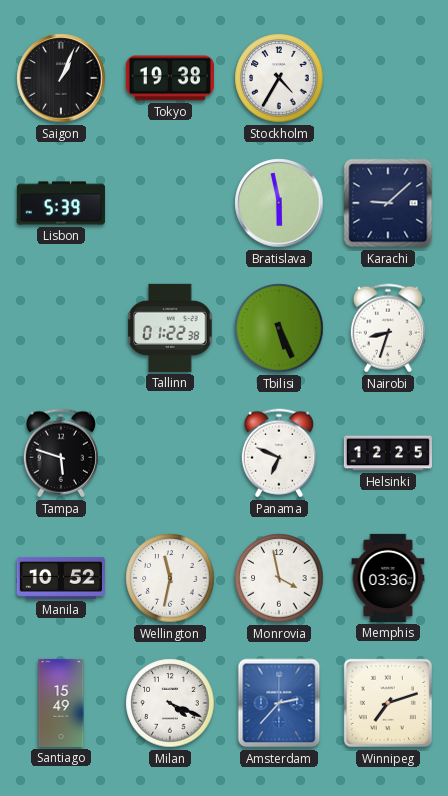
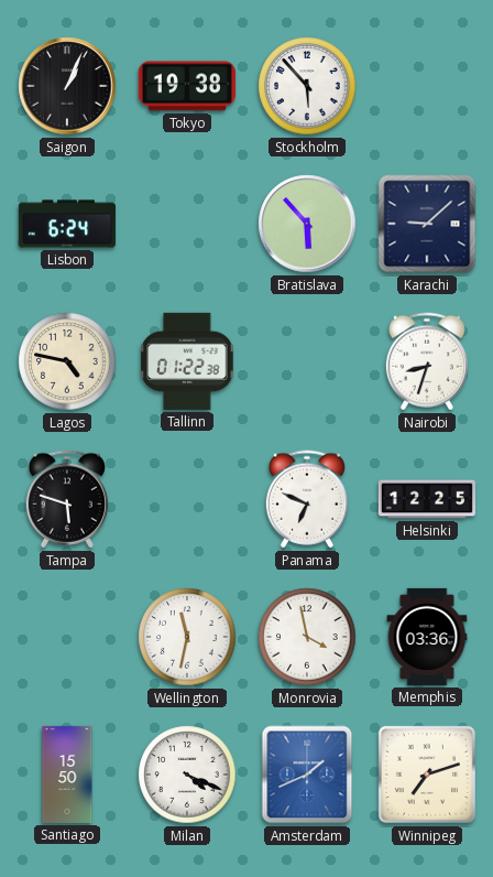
Stockholm: 4:35 -> 5:53 (307, 86)
Lisbon: 5:39 -> 6:24 (67, 224)
Bratislava: 5:58 -> 5:53 (307, 224)
Lagos: none -> 4:47 (67, 361)
Tbilisi: 5:26 -> none (279, 328)
Manila: 10:52 -> none (61, 578)
Santiago: 15:49 -> 15:50 (67, 775)
Amsterdam: 2:37 -> 1:41 (307, 775)
